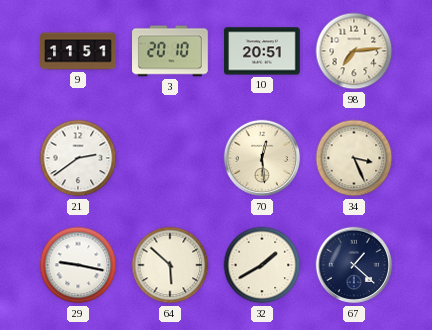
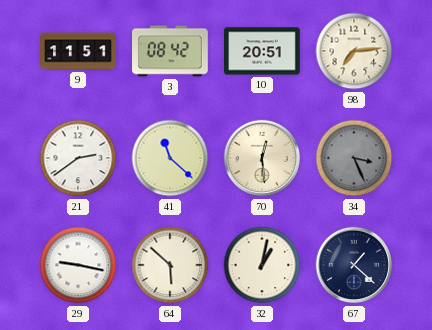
3: 20:10 -> 08:42 (171, 51)
41: none -> 11:22 (170, 158)
34 dial: cream -> grey (354, 158)
32: 1:40 -> 1:02 (262, 265)
